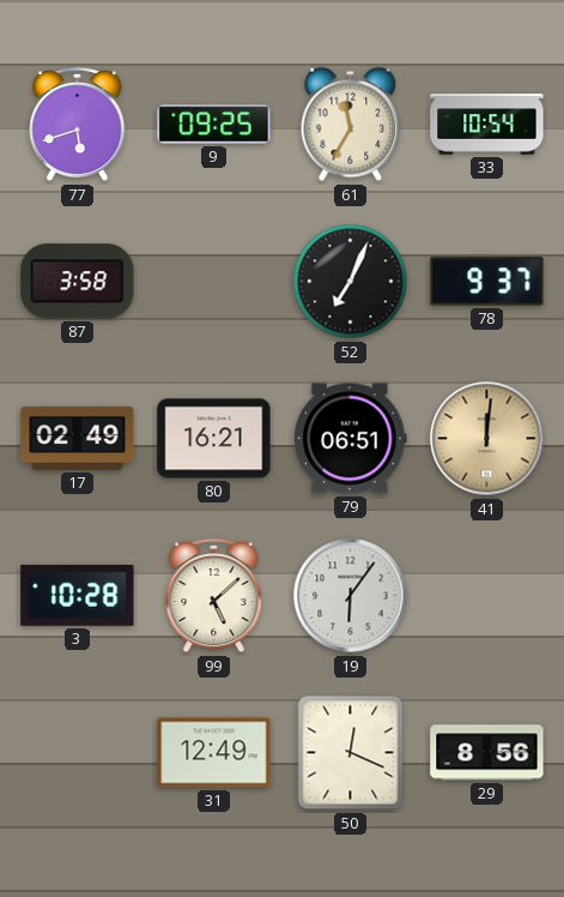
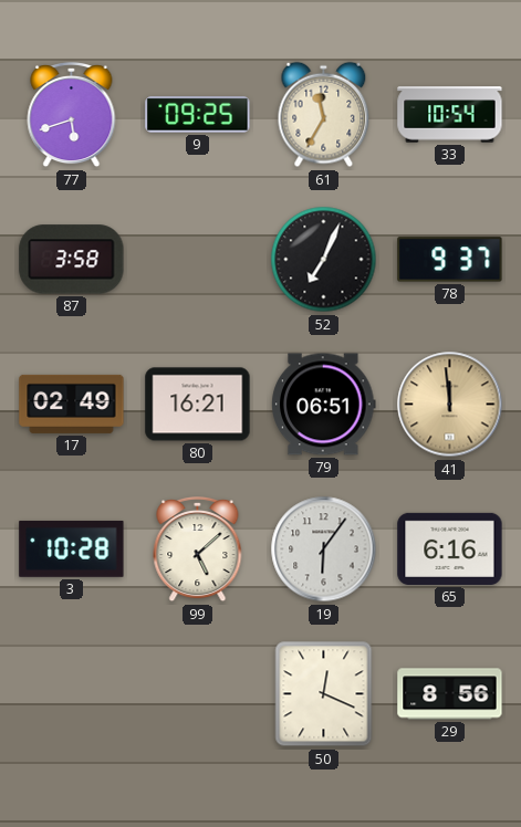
41: 12:01 -> 11:59 (450, 405)
65: none -> 6:16 (450, 548)
31: 12:49 -> none (214, 753)
